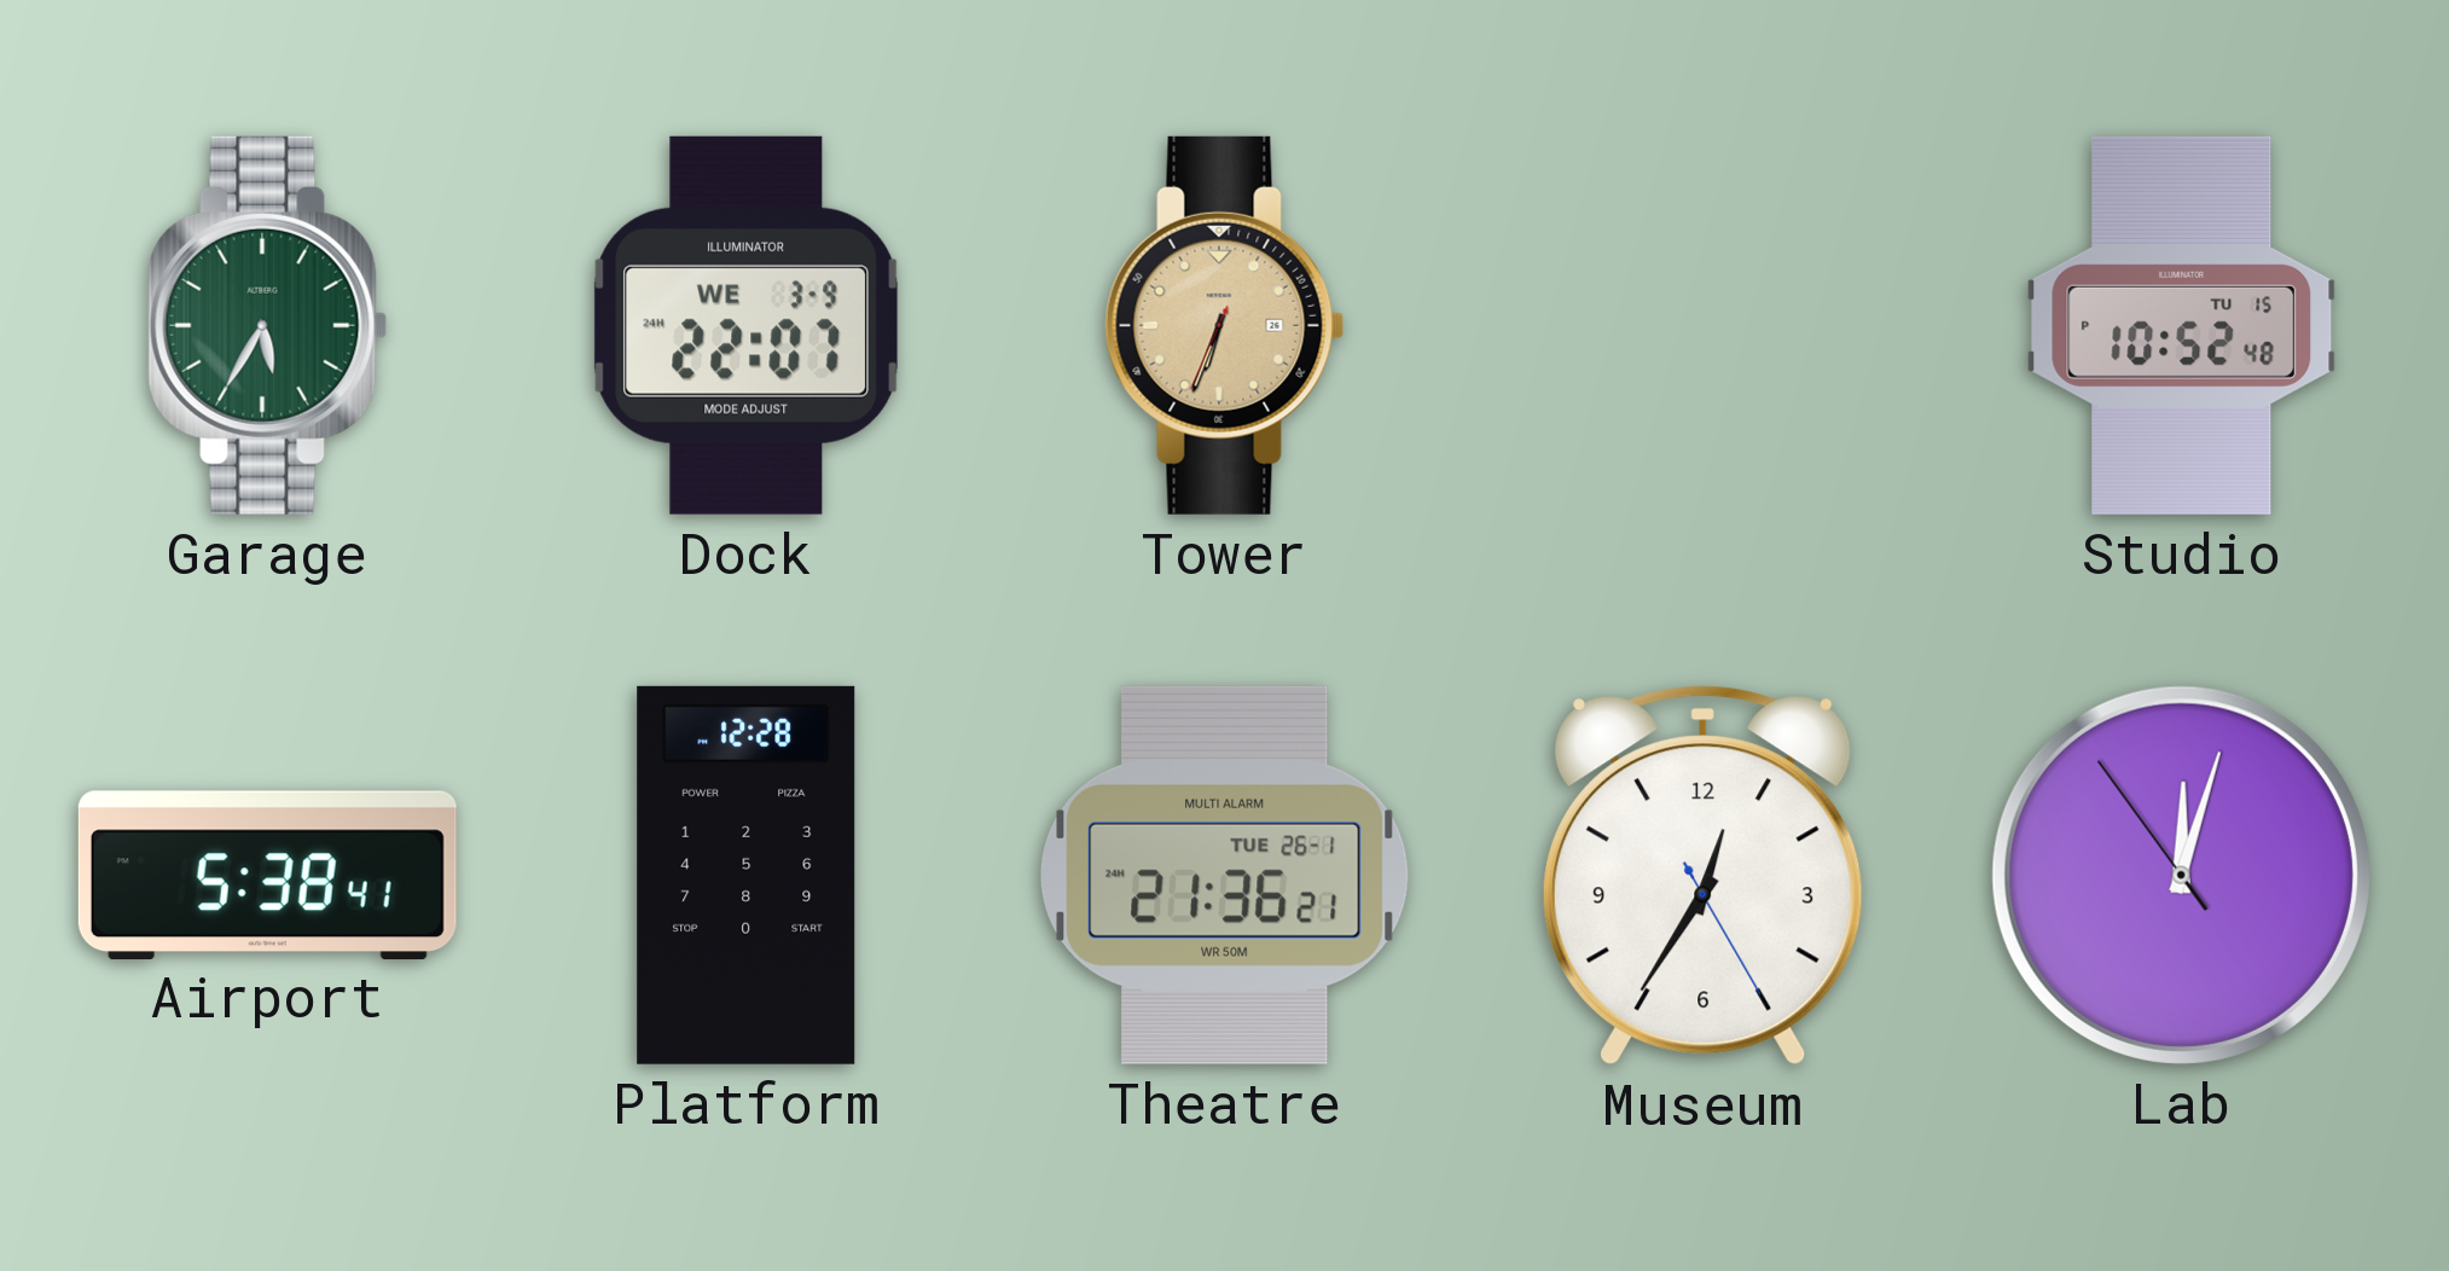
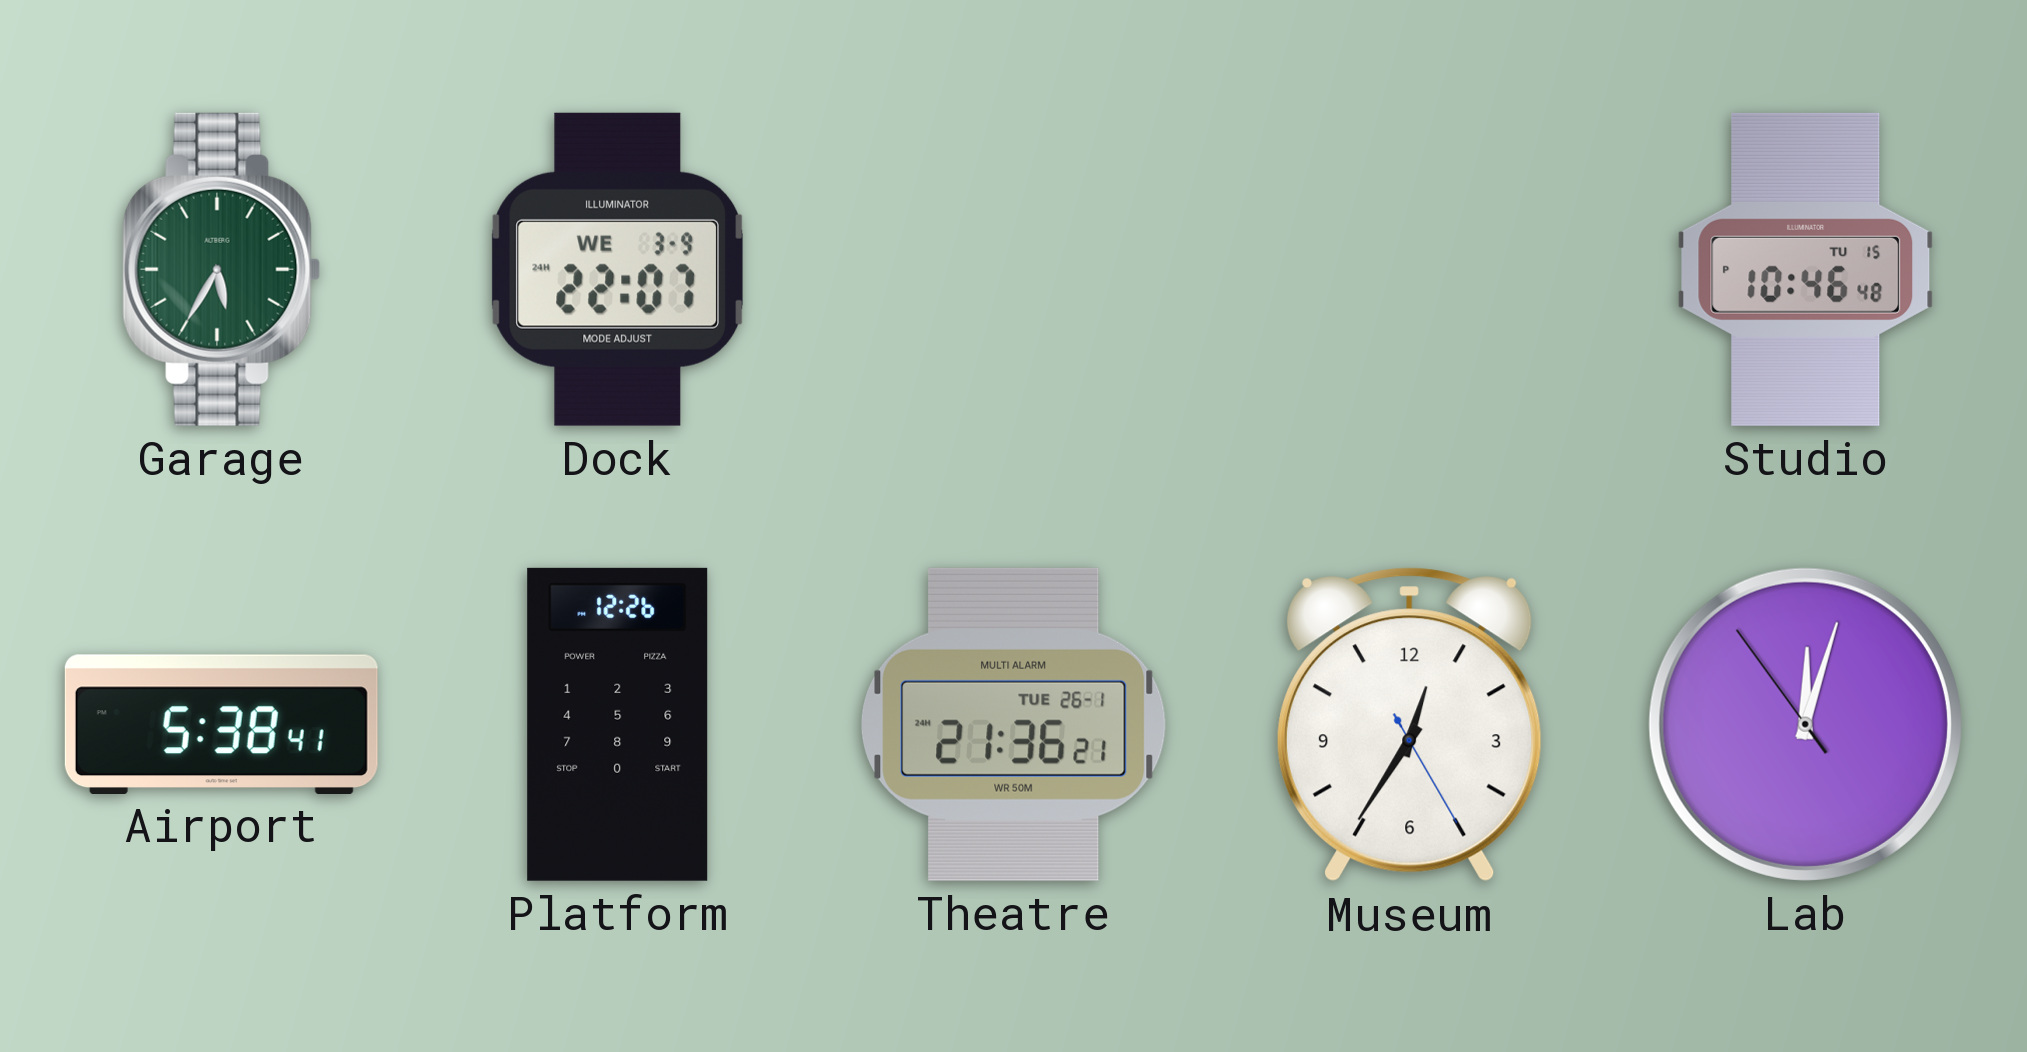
Tower: 6:33 -> none (1225, 325)
Studio: 10:52 -> 10:46 (1806, 269)
Platform: 12:28 -> 12:26 (618, 724)
